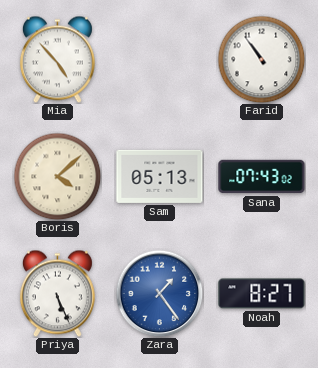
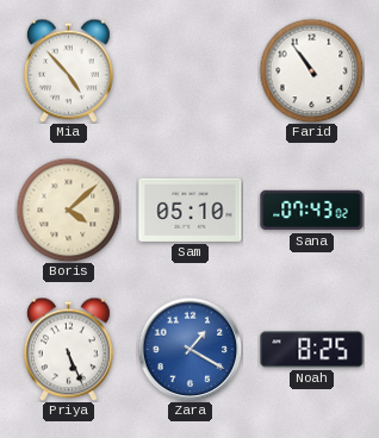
Sam: 05:13 -> 05:10 (191, 209)
Zara: 1:24 -> 1:20 (189, 349)
Noah: 8:27 -> 8:25 (312, 350)
